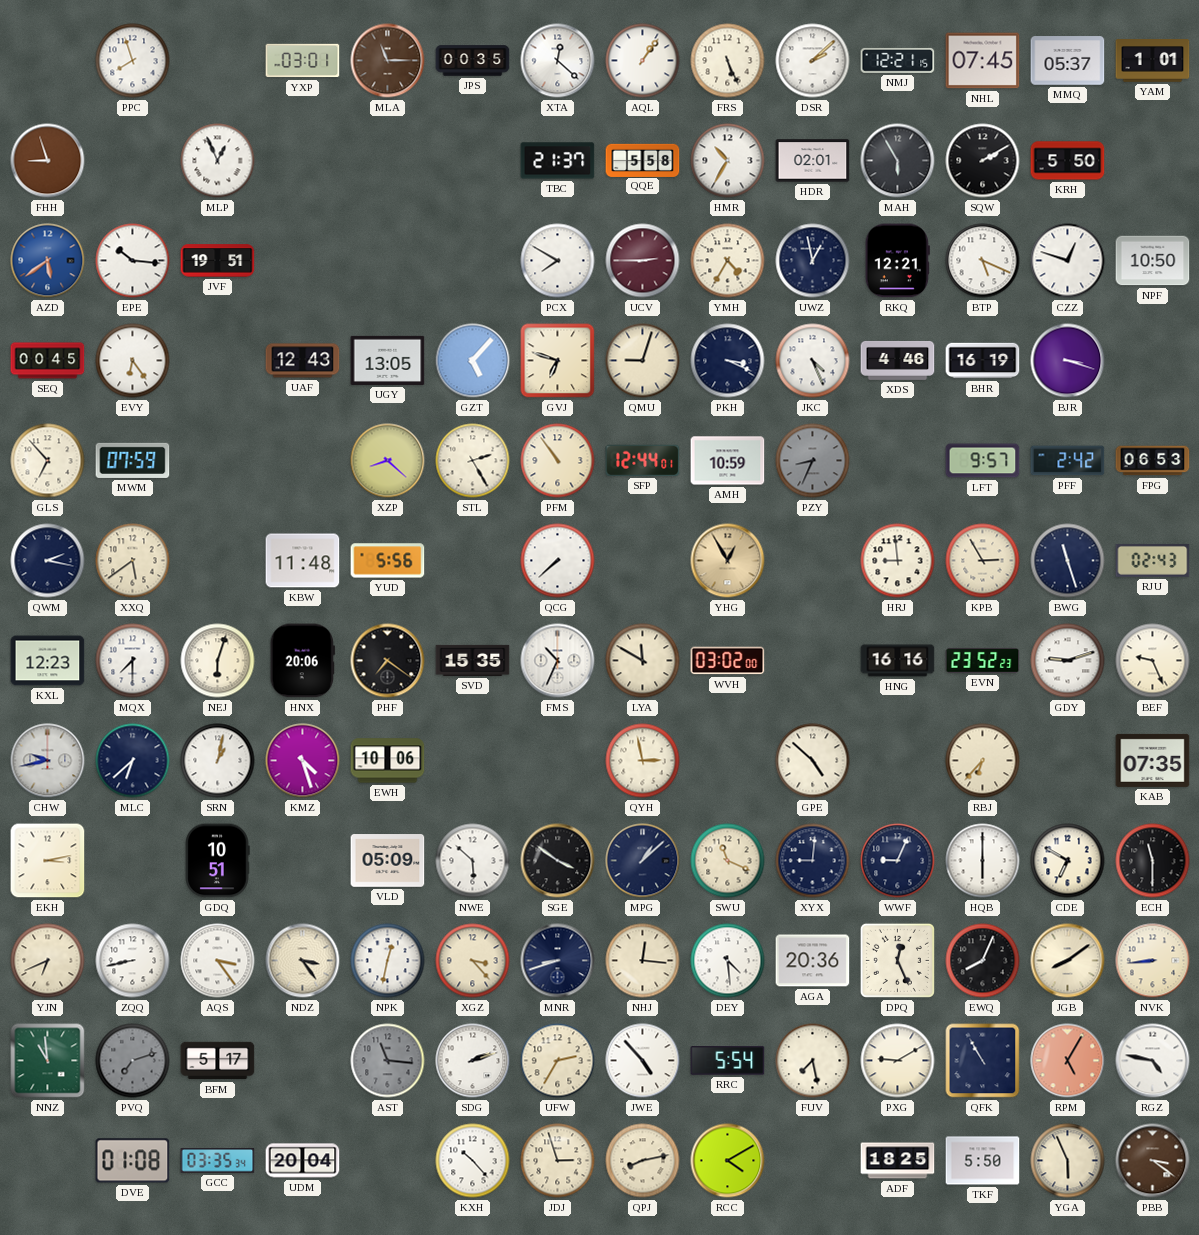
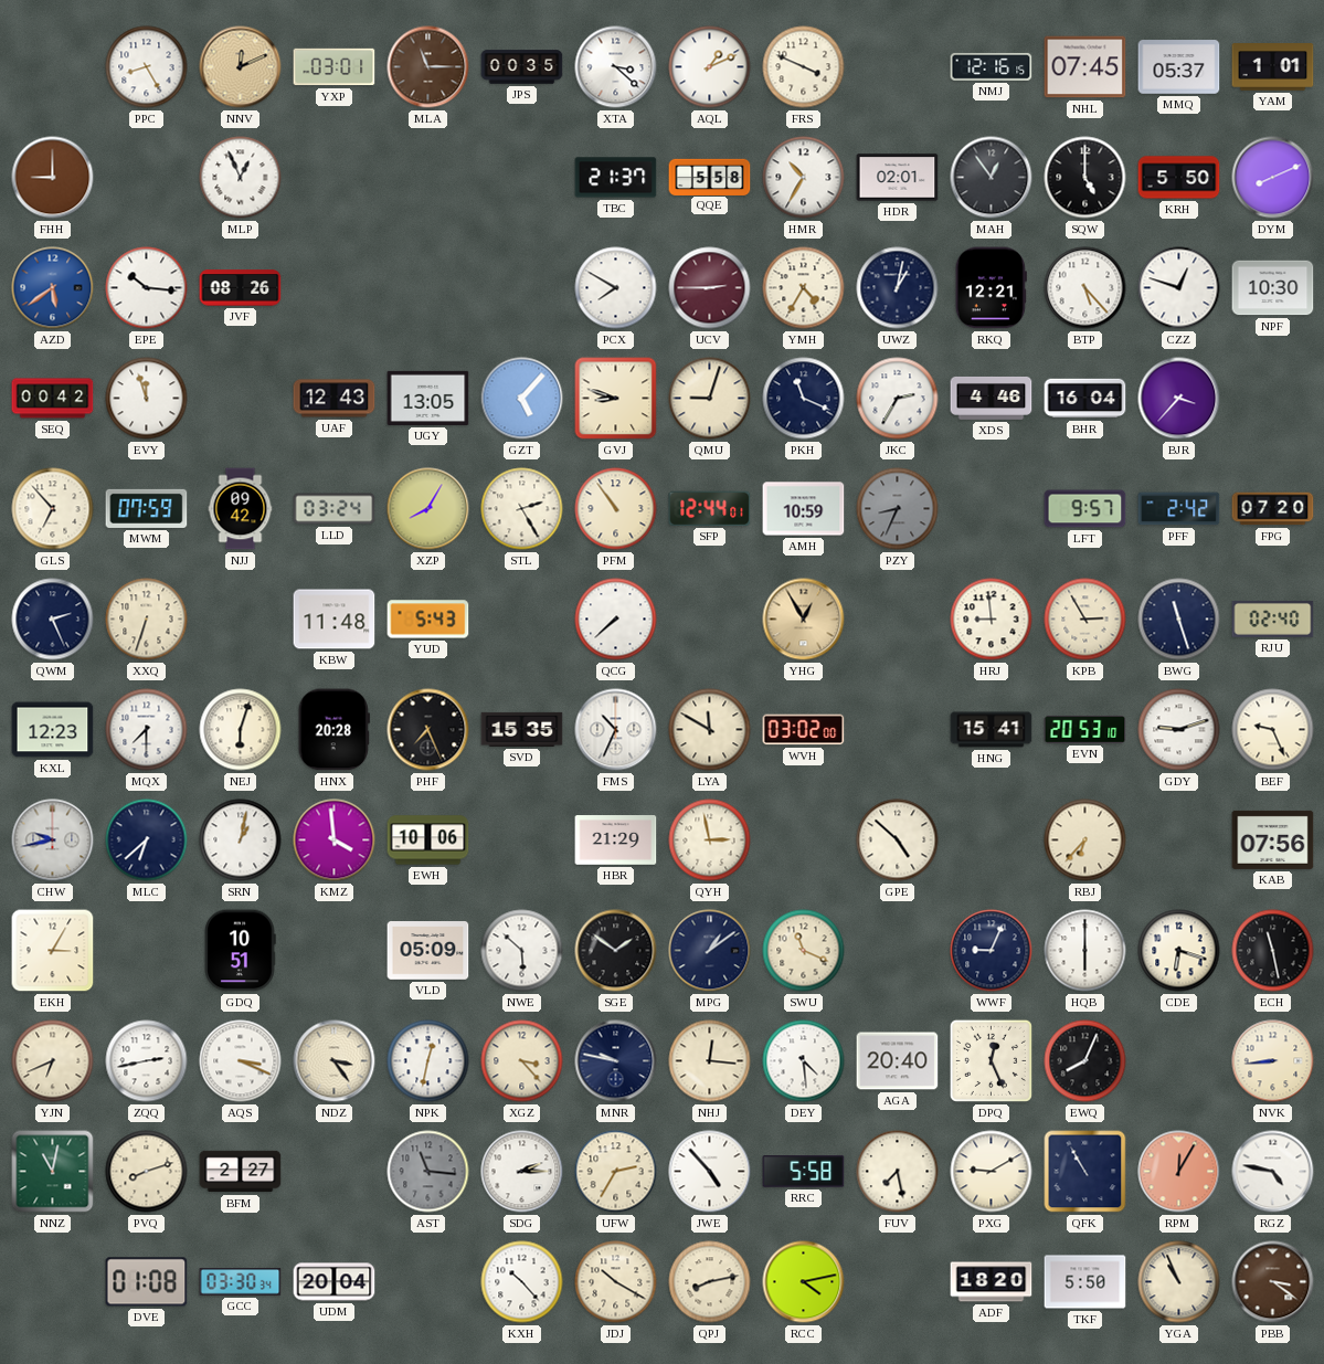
PPC: 7:57 -> 8:25 (147, 67)
NNV: none -> 12:11 (241, 67)
XTA: 12:22 -> 3:22 (616, 67)
AQL: 1:06 -> 1:11 (710, 67)
FRS: 5:26 -> 3:49 (804, 67)
DSR: 2:08 -> none (813, 61)
NMJ: 12:21 -> 12:16 (992, 66)
FHH: 8:57 -> 9:00 (53, 178)
MAH: 5:55 -> 12:54 (992, 178)
SQW: 2:10 -> 5:00 (1085, 178)
DYM: none -> 8:11 (1273, 178)
JVF: 19:51 -> 08:26 (241, 288)
UWZ: 12:58 -> 1:02 (898, 288)
BTP: 5:19 -> 5:23 (1085, 288)
NPF: 10:50 -> 10:30 (1273, 288)
SEQ: 00:45 -> 00:42 (53, 399)
EVY: 6:24 -> 11:57 (147, 399)
GVJ: 6:48 -> 8:48 (616, 399)
PKH: 3:19 -> 11:19 (804, 399)
JKC: 4:26 -> 2:35 (898, 399)
BHR: 16:19 -> 16:04 (1085, 399)
BJR: 3:18 -> 3:37 (1179, 399)
NJJ: none -> 09:42 (241, 509)
LLD: none -> 03:24 (335, 509)
XZP: 8:22 -> 8:05 (428, 509)
FPG: 06:53 -> 07:20 (1273, 509)
QWM: 2:17 -> 2:26 (53, 620)
XXQ: 5:39 -> 6:33 (147, 620)
YUD: 5:56 -> 5:43 (428, 620)
RJU: 02:43 -> 02:40 (1273, 618)
HNX: 20:06 -> 20:28 (333, 730)
PHF: 7:21 -> 7:26 (428, 730)
HNG: 16:16 -> 15:41 (992, 730)
EVN: 23:52 -> 20:53 (1085, 729)
KMZ: 4:27 -> 3:59 (335, 840)
HBR: none -> 21:29 (616, 840)
KAB: 07:35 -> 07:56 (1273, 839)
EKH: 3:13 -> 3:05 (53, 951)
SGE: 3:51 -> 1:51 (616, 951)
MPG: 1:08 -> 1:09 (710, 951)
XYX: 9:01 -> none (813, 861)
CDE: 6:50 -> 6:18 (1179, 951)
ECH: 11:30 -> 11:28 (1273, 951)
ZQQ: 8:43 -> 2:43 (147, 1061)
AQS: 3:24 -> 3:19 (241, 1061)
MNR: 8:42 -> 9:47 (616, 1061)
AGA: 20:36 -> 20:40 (898, 1061)
JGB: 8:09 -> none (1068, 961)
NNZ: 10:59 -> 11:02 (53, 1172)
PVQ: 7:12 -> 8:12 (147, 1172)
PVQ dial: grey -> cream (147, 1172)
BFM: 5:17 -> 2:27 (241, 1172)
SDG: 2:12 -> 2:15 (522, 1172)
RRC: 5:54 -> 5:58 (804, 1172)
RPM: 5:05 -> 12:05 (1179, 1172)
GCC: 03:35 -> 03:30 (241, 1282)
JDJ: 2:57 -> 10:20 (616, 1282)
RCC: 4:10 -> 4:13 (804, 1282)
ADF: 18:25 -> 18:20 (992, 1282)
YGA: 5:56 -> 10:56 (1179, 1282)
